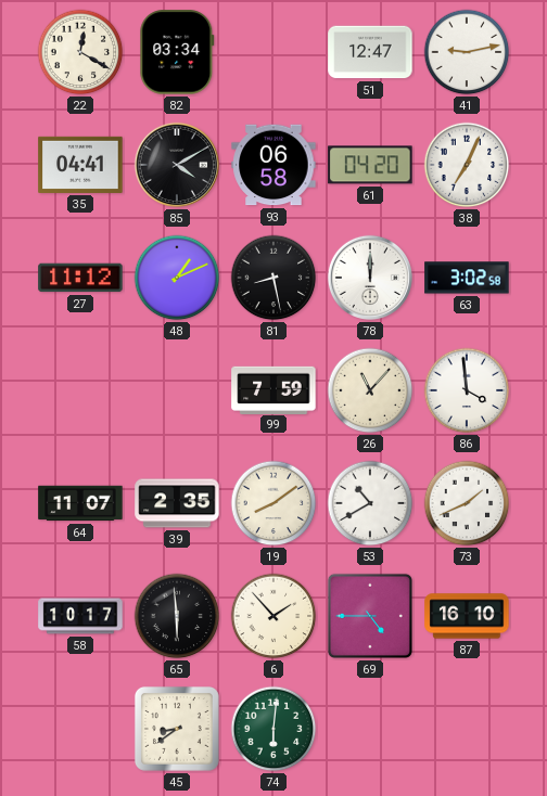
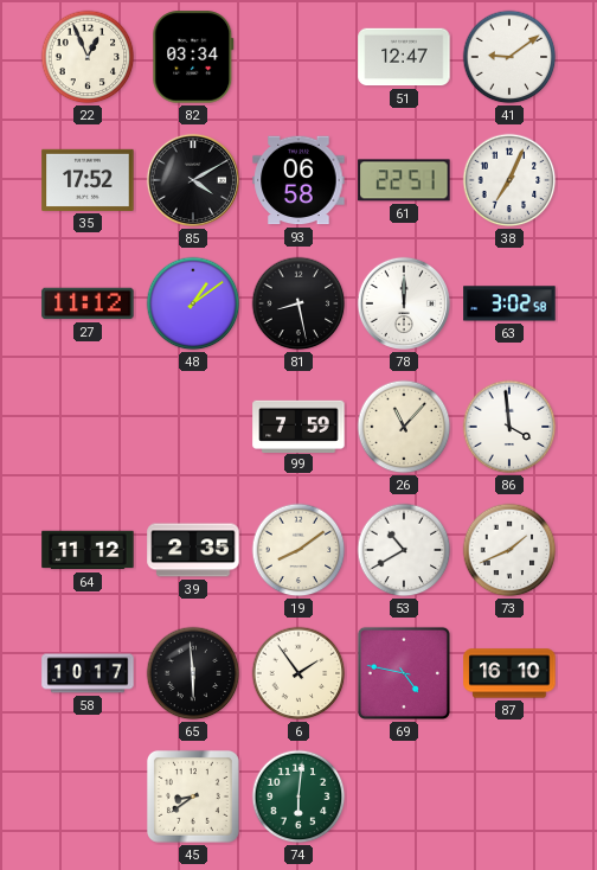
22: 12:20 -> 12:56 (88, 57)
41: 9:13 -> 9:09 (509, 57)
35: 04:41 -> 17:52 (88, 180)
61: 04:20 -> 22:51 (404, 180)
48: 1:11 -> 1:09 (193, 303)
64: 11:07 -> 11:12 (88, 550)
6: 1:53 -> 1:54 (298, 673)
69: 4:45 -> 4:47 (404, 673)
